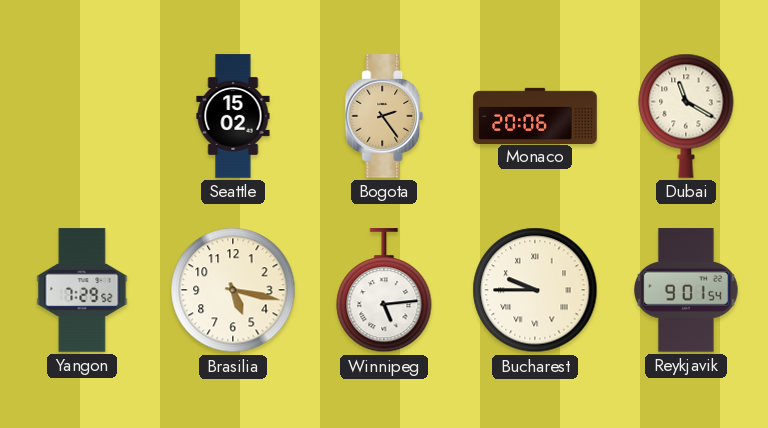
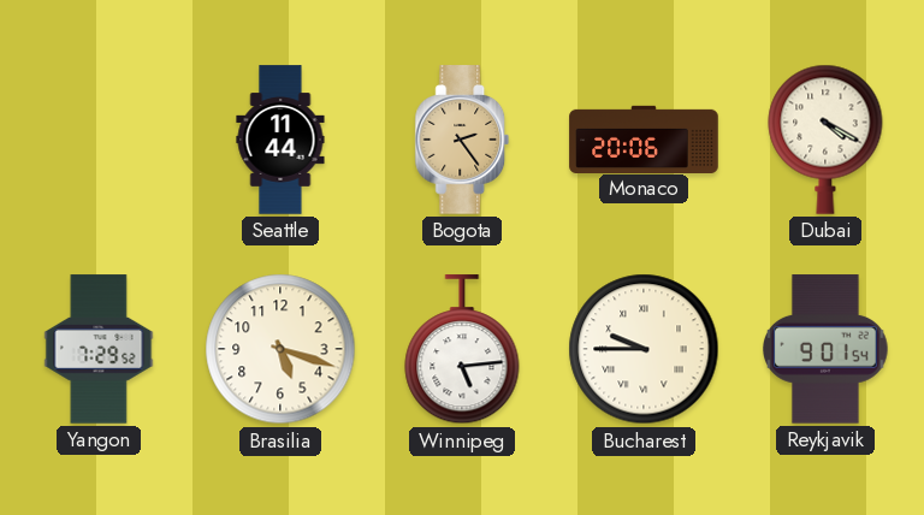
Seattle: 15:02 -> 11:44 (280, 140)
Dubai: 11:20 -> 4:20 (825, 140)
Brasilia: 5:17 -> 5:18 (280, 349)
